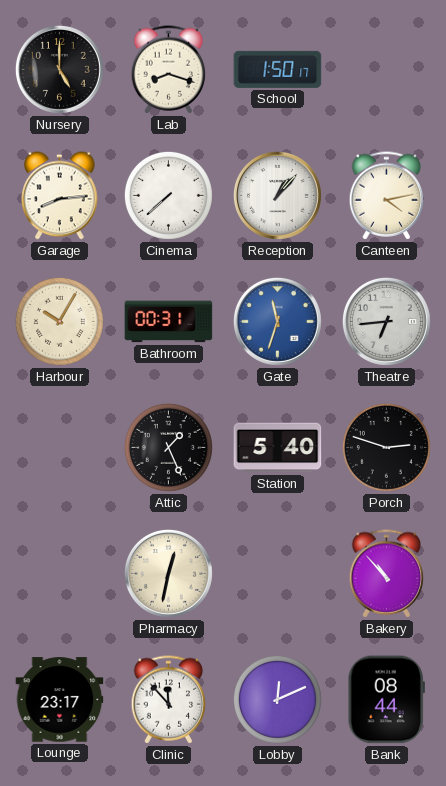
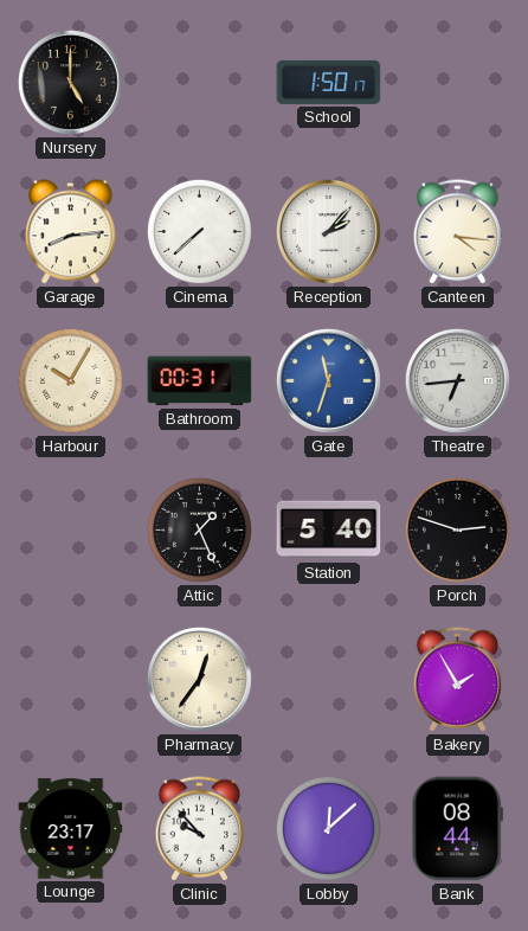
Lab: 8:18 -> none (169, 70)
Reception: 1:07 -> 2:07 (328, 231)
Canteen: 4:13 -> 4:16 (458, 232)
Pharmacy: 12:32 -> 12:36 (199, 679)
Bakery: 10:53 -> 1:55 (458, 680)
Clinic: 11:53 -> 9:53 (200, 829)
Lobby: 12:11 -> 12:08 (328, 828)
